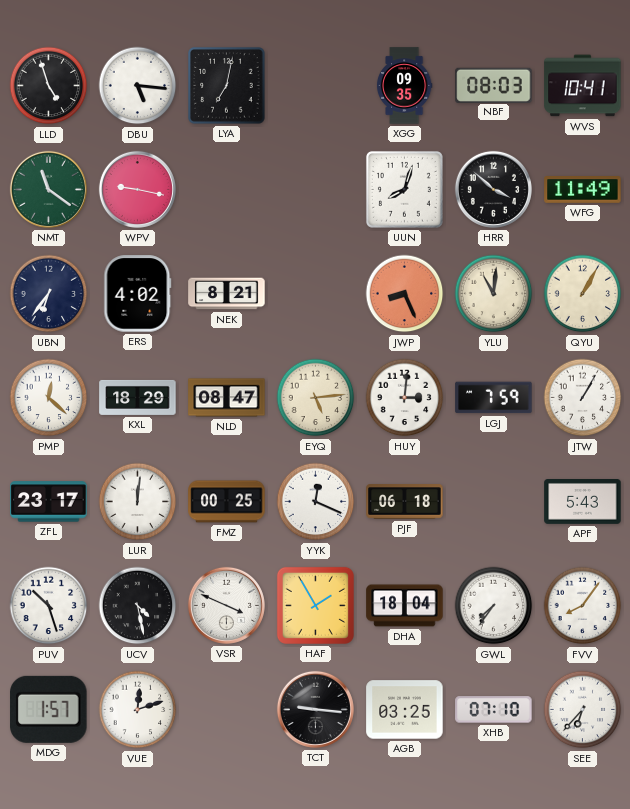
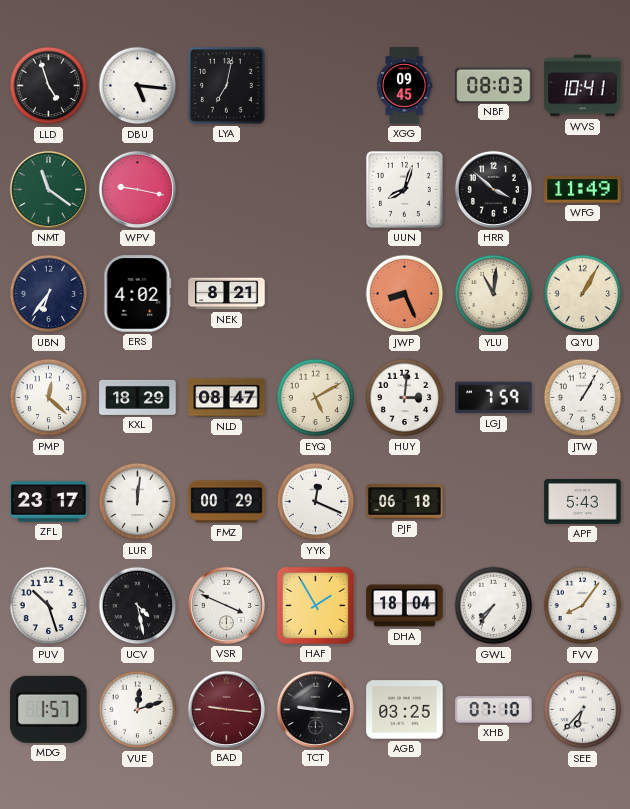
XGG: 09:35 -> 09:45 (404, 86)
EYQ: 5:14 -> 5:10 (316, 398)
FMZ: 00:25 -> 00:29 (227, 502)
BAD: none -> 9:16 (226, 709)
